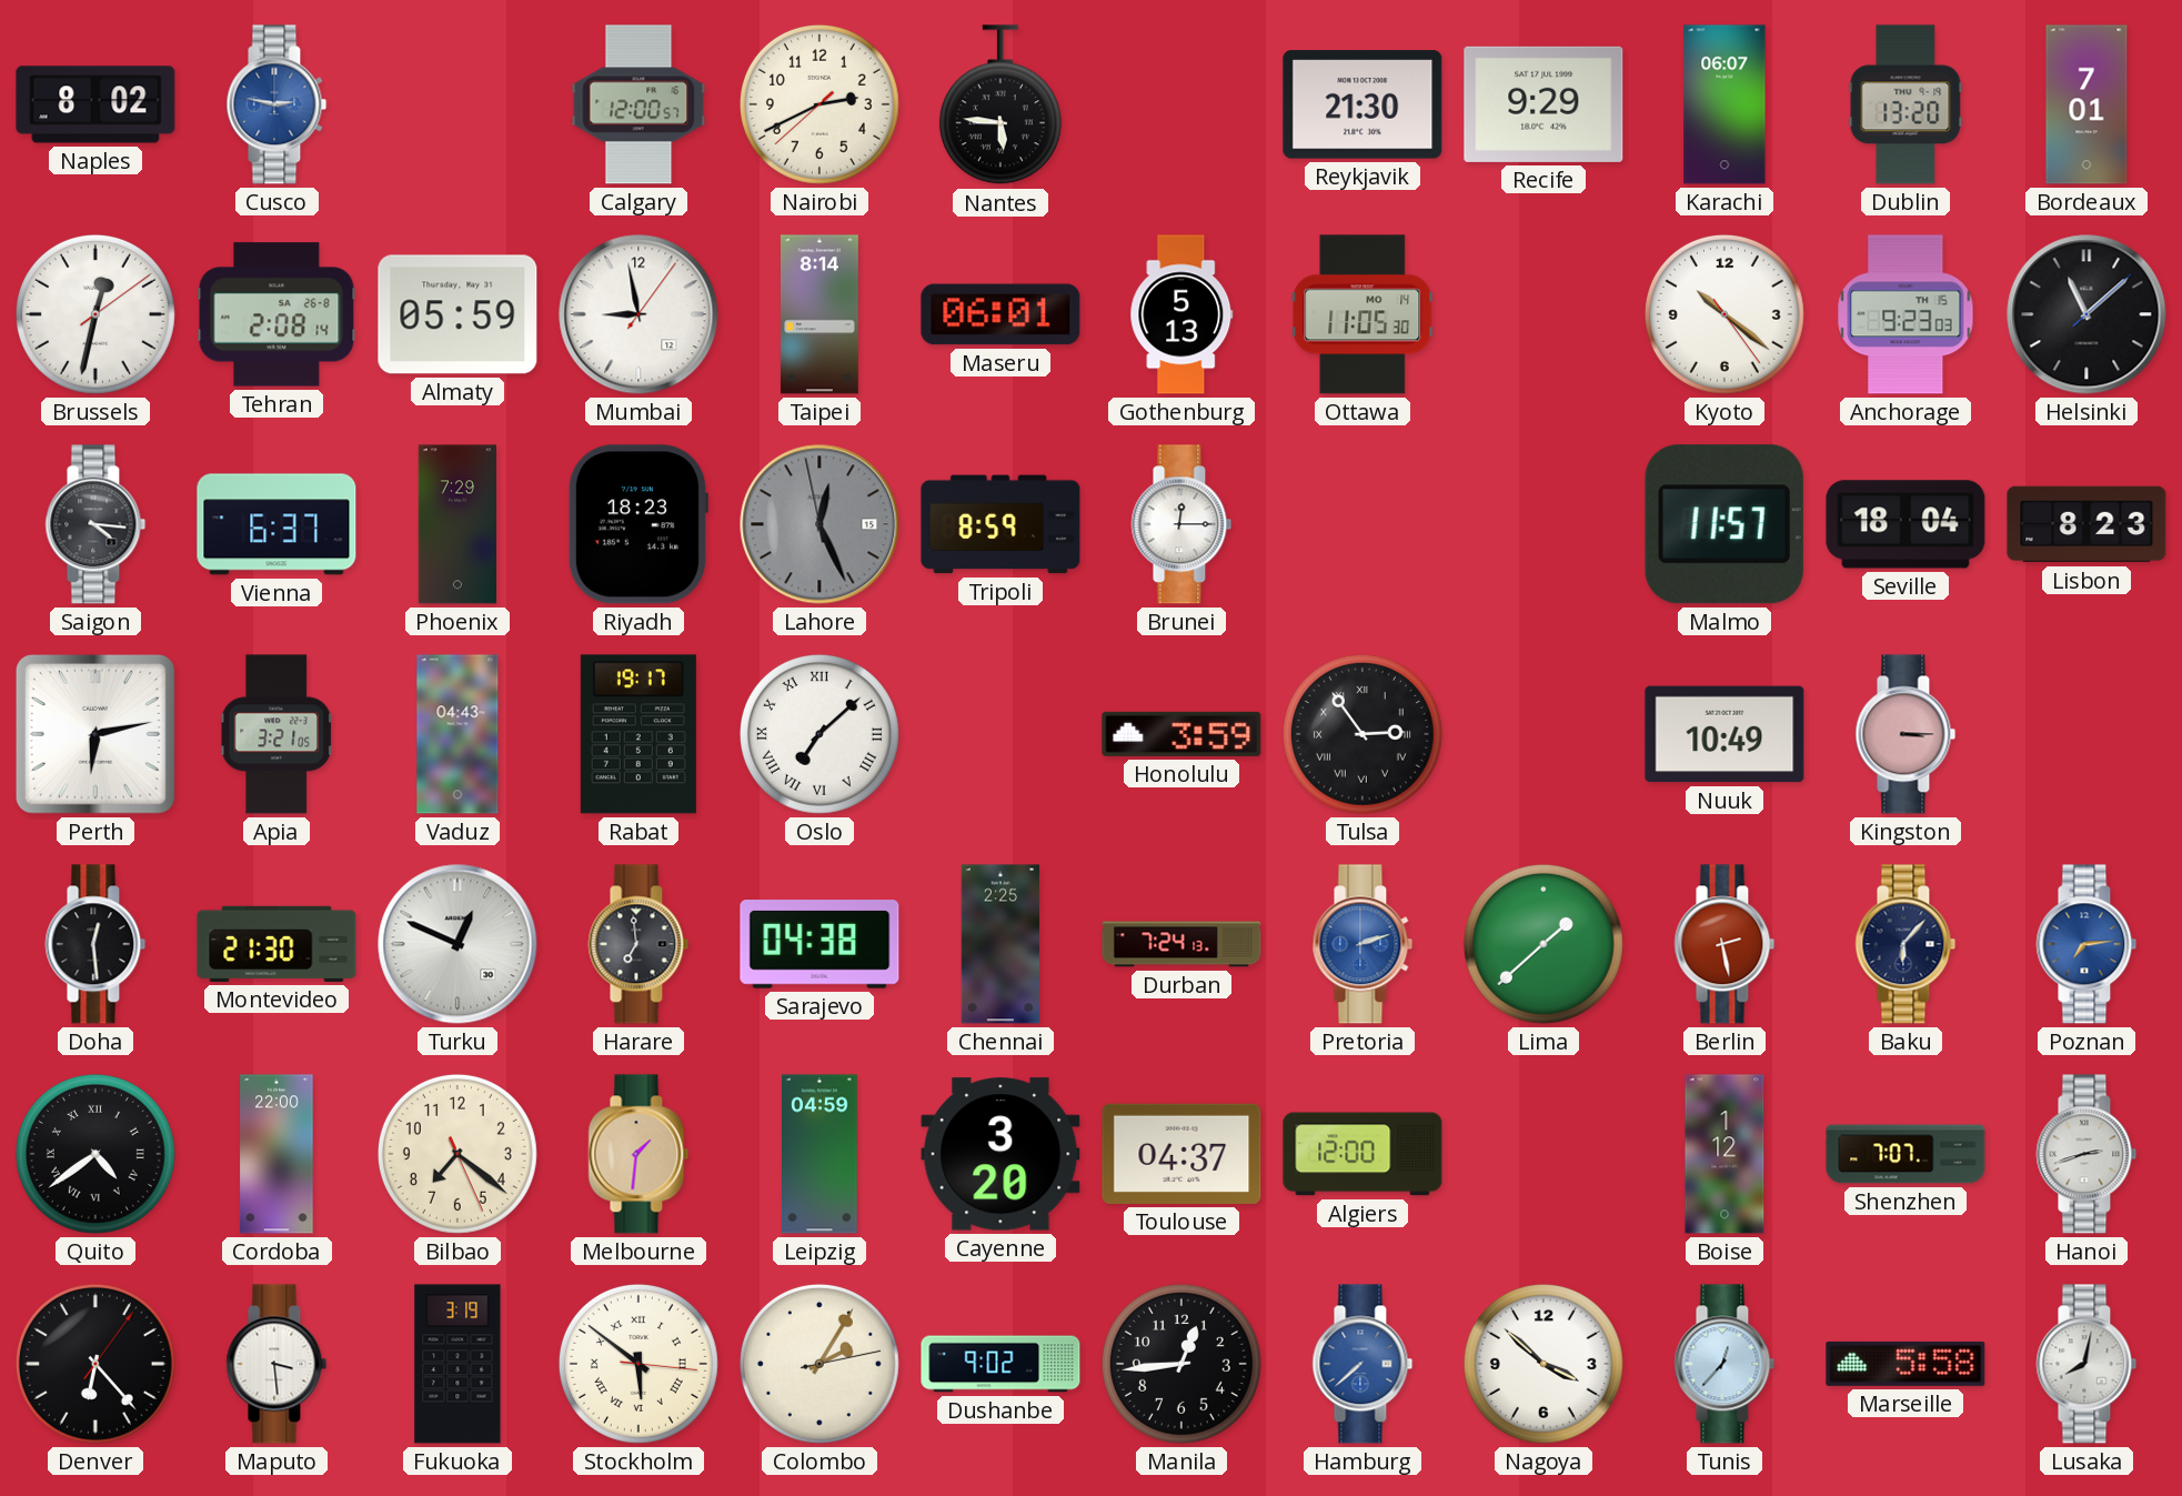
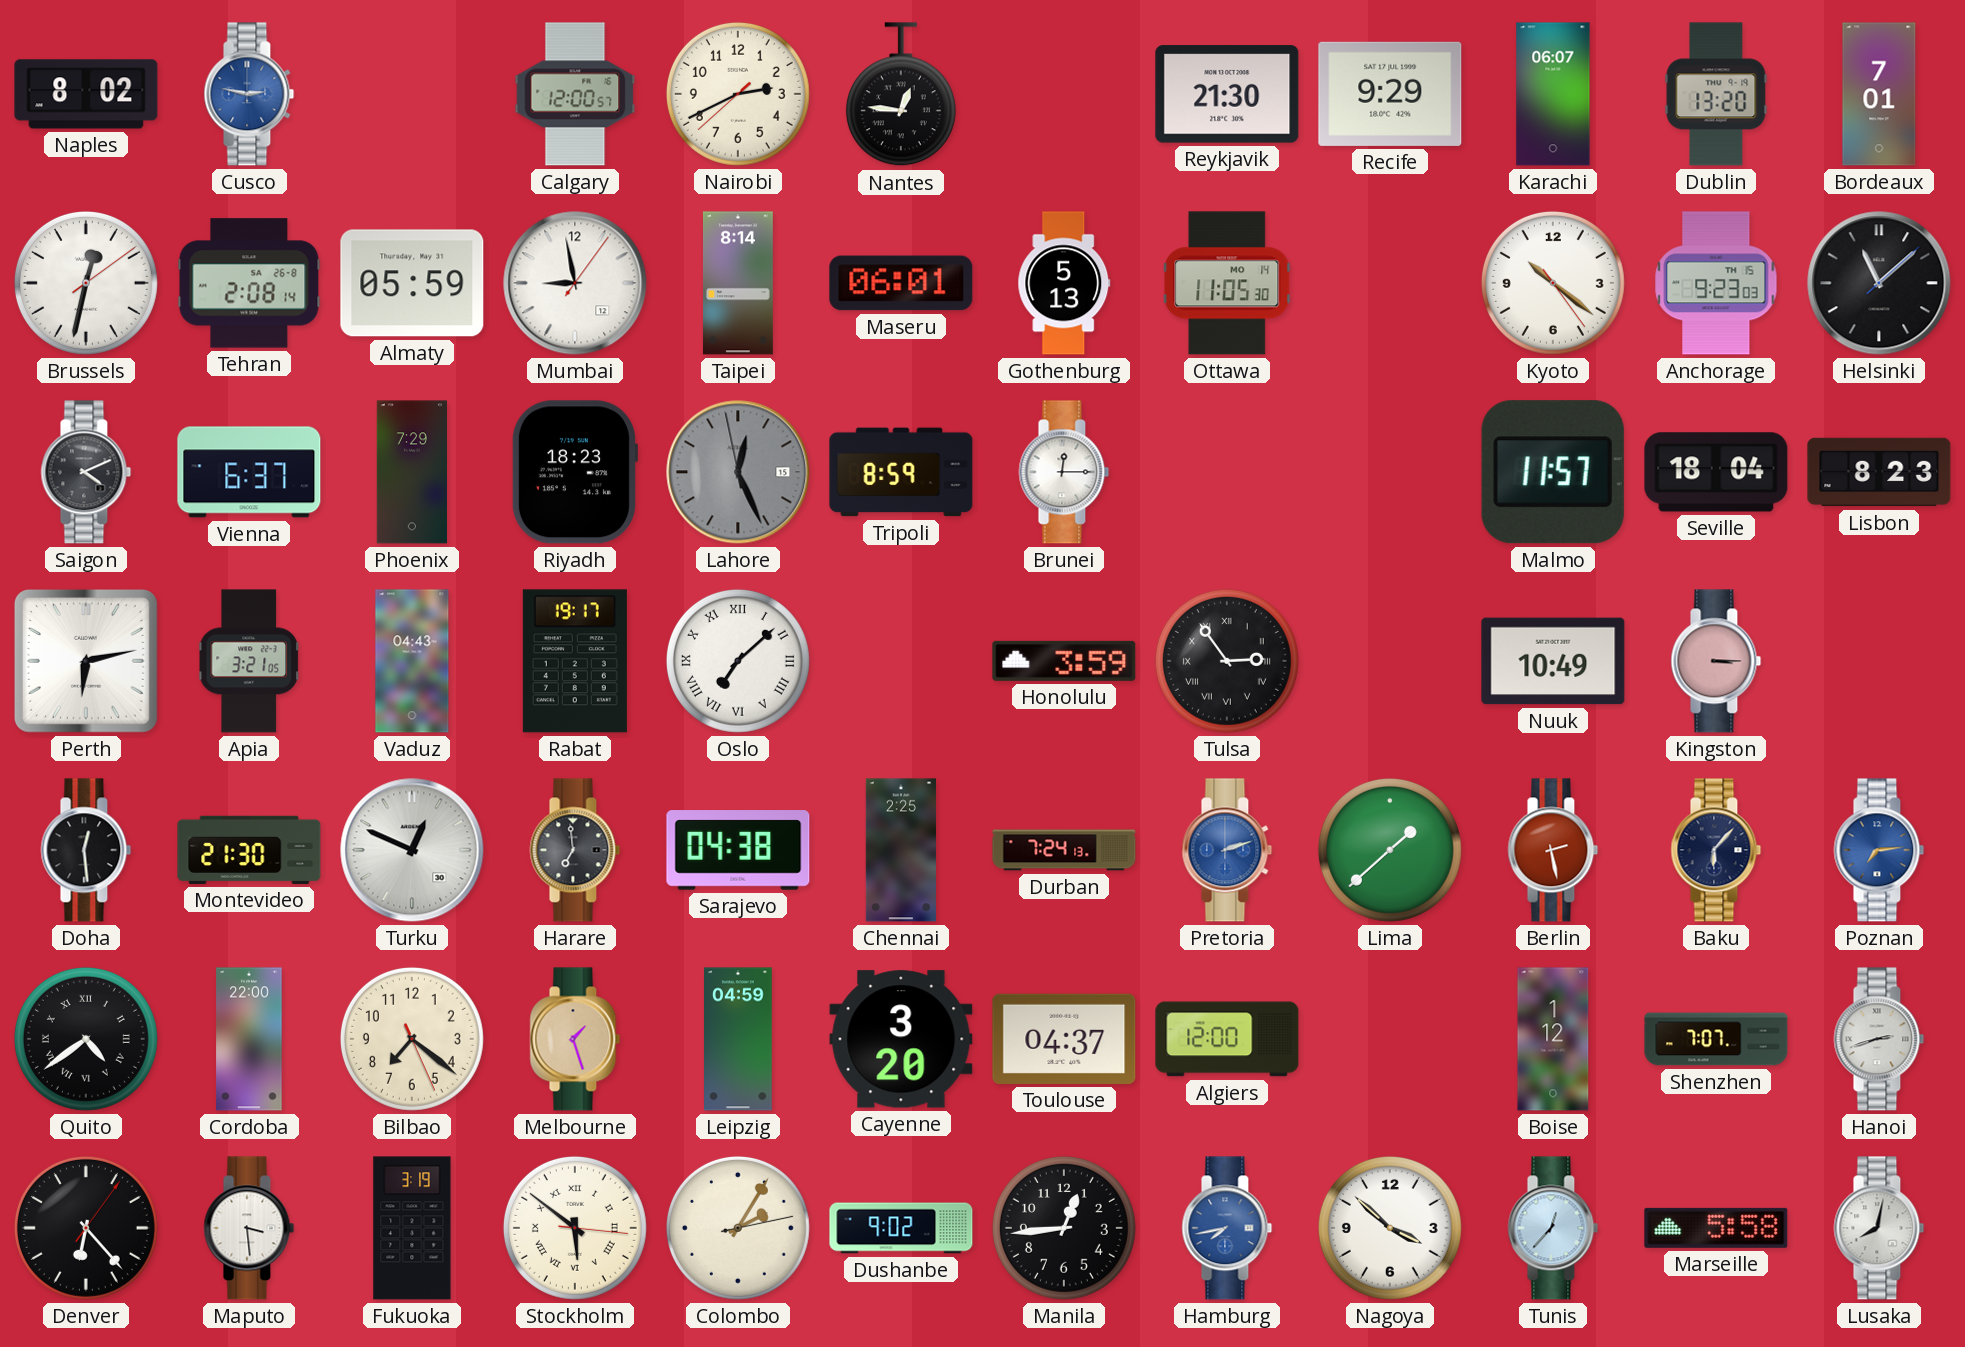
Nantes: 5:46 -> 12:46 (901, 95)
Saigon: 4:16 -> 4:11 (86, 472)
Melbourne: 1:31 -> 1:27 (575, 1039)
Hamburg: 7:38 -> 7:43 (1227, 1228)
